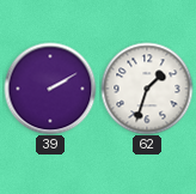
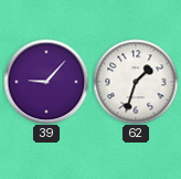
39: 2:10 -> 9:07 (46, 82)
